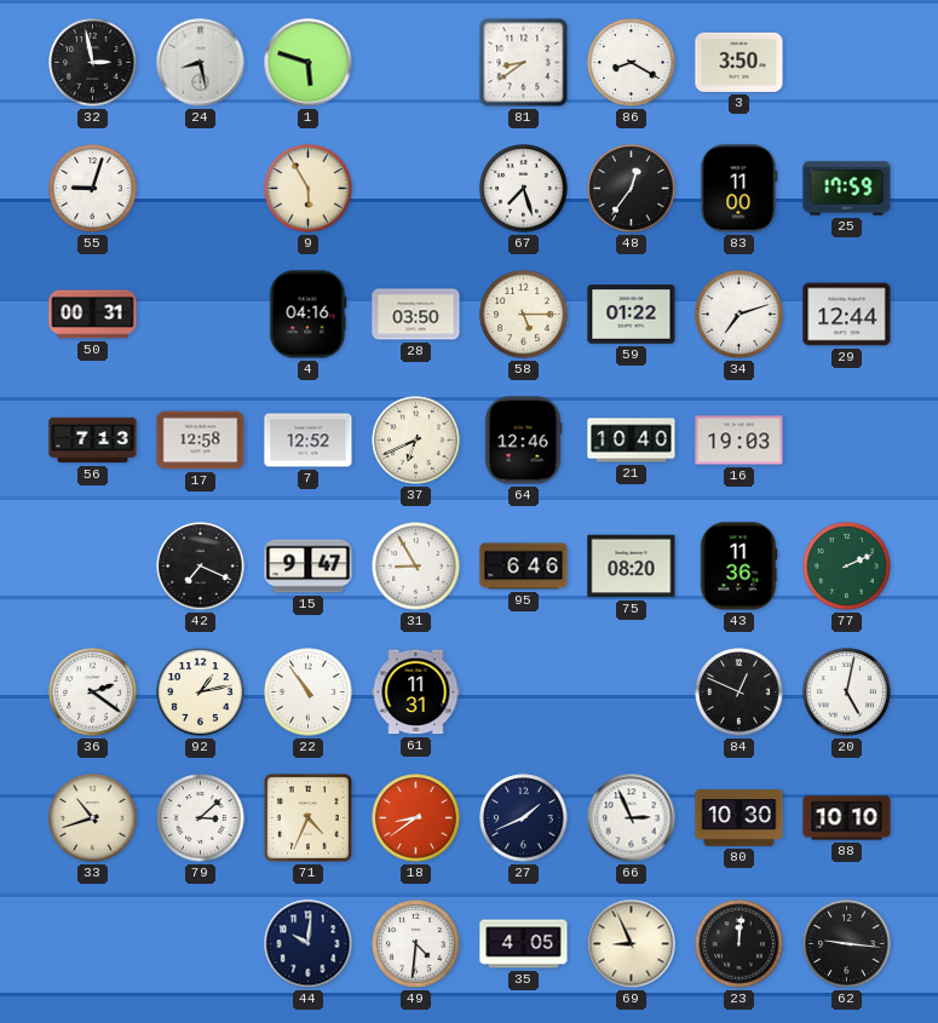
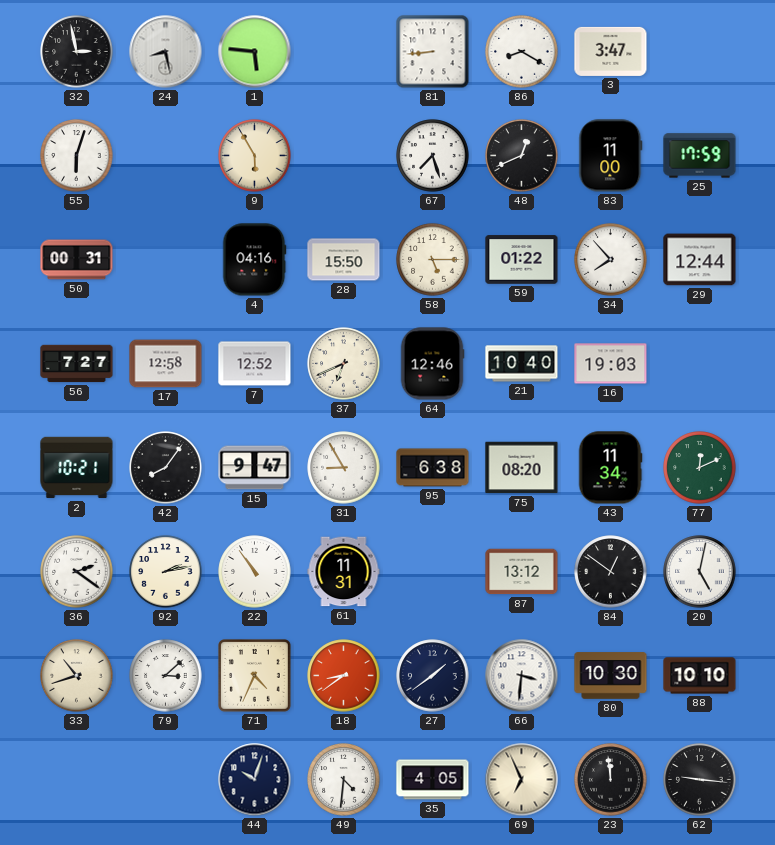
1: 5:48 -> 5:46 (255, 52)
81: 8:39 -> 8:44 (433, 52)
3: 3:50 -> 3:47 (611, 51)
55: 9:03 -> 6:03 (77, 156)
48: 12:36 -> 12:41 (522, 156)
28: 03:50 -> 15:50 (344, 260)
34: 7:12 -> 7:53 (611, 260)
56: 7:13 -> 7:27 (77, 364)
2: none -> 10:21 (77, 468)
42: 7:19 -> 8:06 (166, 468)
95: 6:46 -> 6:38 (433, 468)
43: 11:36 -> 11:34 (610, 468)
77: 2:11 -> 12:11 (700, 468)
92: 1:13 -> 2:13 (166, 572)
87: none -> 13:12 (522, 572)
84: 12:49 -> 12:51 (611, 572)
27: 1:41 -> 1:39 (433, 676)
66: 2:56 -> 3:31 (522, 676)
44: 10:01 -> 10:03 (255, 780)
69: 8:56 -> 6:56 (522, 780)
23: 12:01 -> 11:59 (611, 780)
